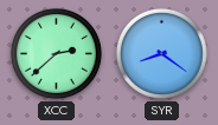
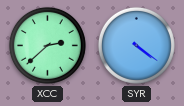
SYR: 8:21 -> 4:21 (136, 45)
